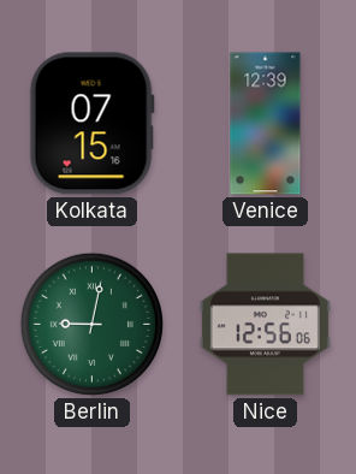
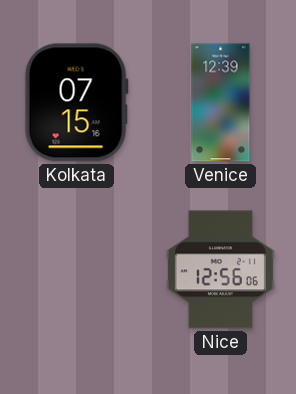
Berlin: 9:02 -> none (91, 324)
